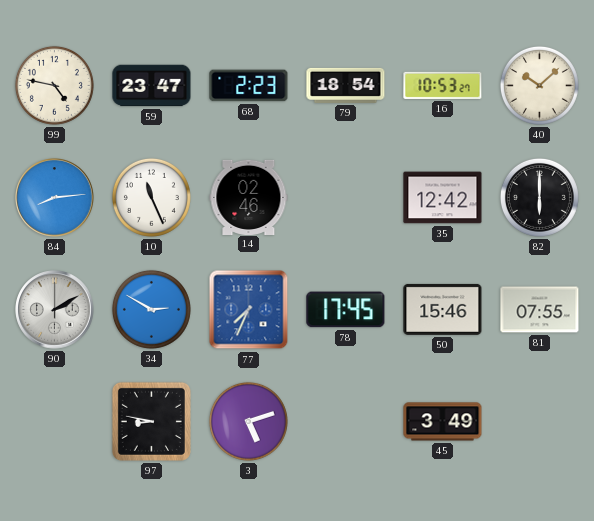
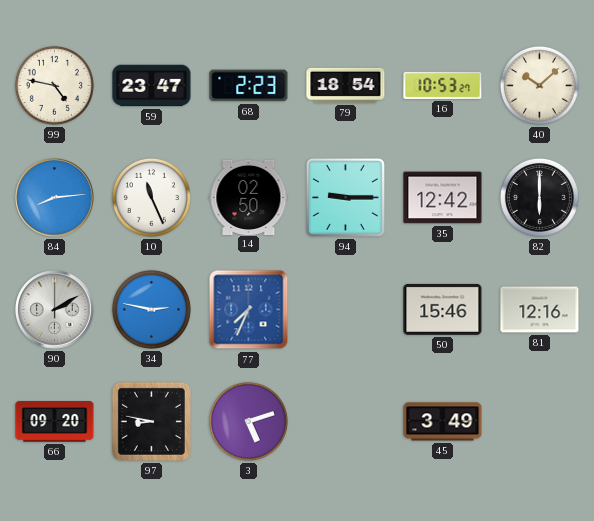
14: 02:46 -> 02:50 (249, 197)
94: none -> 9:15 (345, 197)
34: 2:50 -> 2:47 (151, 309)
78: 17:45 -> none (346, 310)
81: 07:55 -> 12:16 (540, 310)
66: none -> 09:20 (55, 422)
